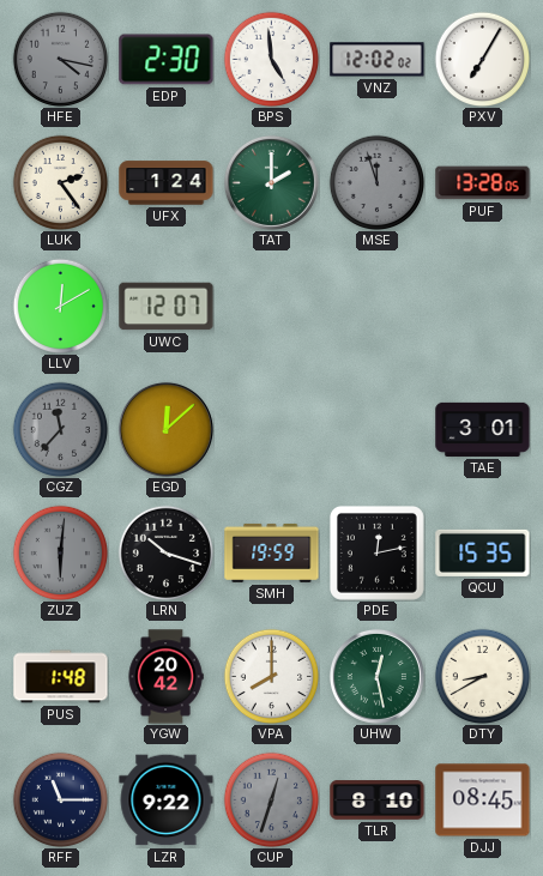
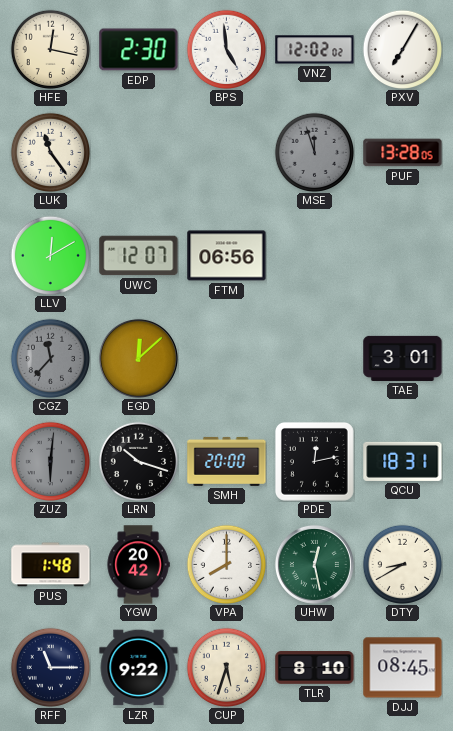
HFE: 4:17 -> 12:17 (50, 49)
HFE dial: grey -> cream (50, 49)
LUK: 2:24 -> 11:24 (50, 152)
UFX: 1:24 -> none (167, 183)
TAT: 2:00 -> none (271, 182)
FTM: none -> 06:56 (227, 256)
SMH: 19:59 -> 20:00 (227, 461)
QCU: 15:35 -> 18:31 (403, 461)
CUP: 12:33 -> 5:33 (226, 667)
CUP dial: grey -> cream (226, 667)
